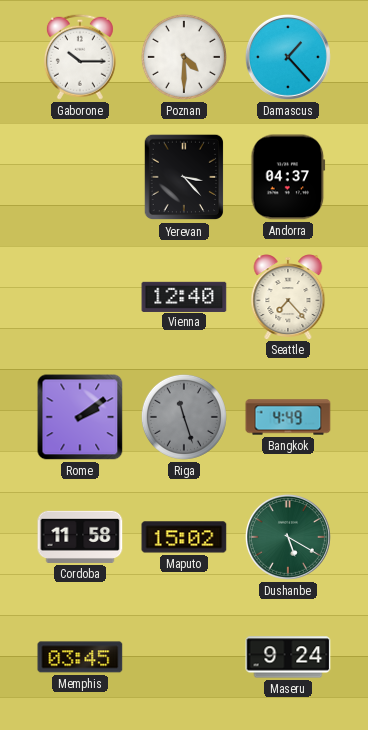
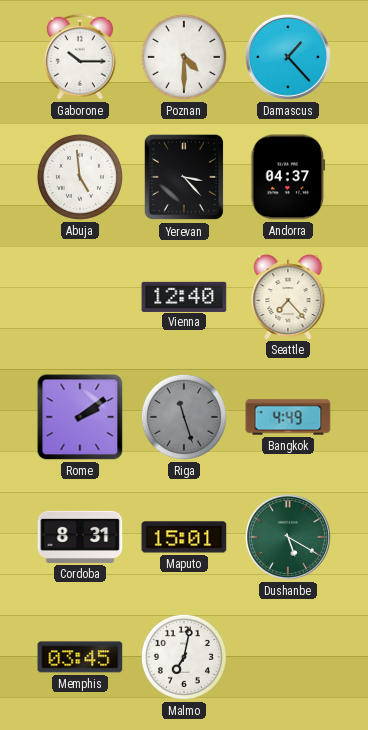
Abuja: none -> 4:59 (80, 177)
Cordoba: 11:58 -> 8:31 (80, 537)
Maputo: 15:02 -> 15:01 (184, 537)
Malmo: none -> 7:02 (184, 657)
Maseru: 9:24 -> none (288, 657)
